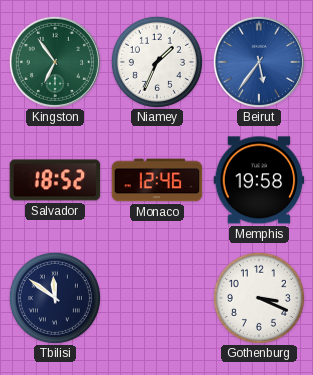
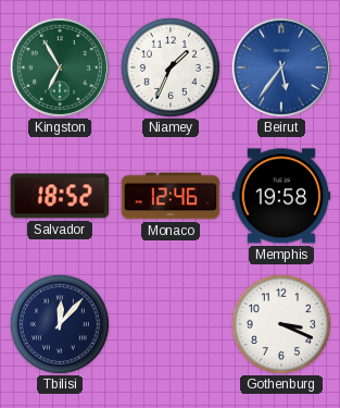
Kingston: 6:54 -> 6:55 (60, 67)
Tbilisi: 11:51 -> 12:07 (60, 324)
